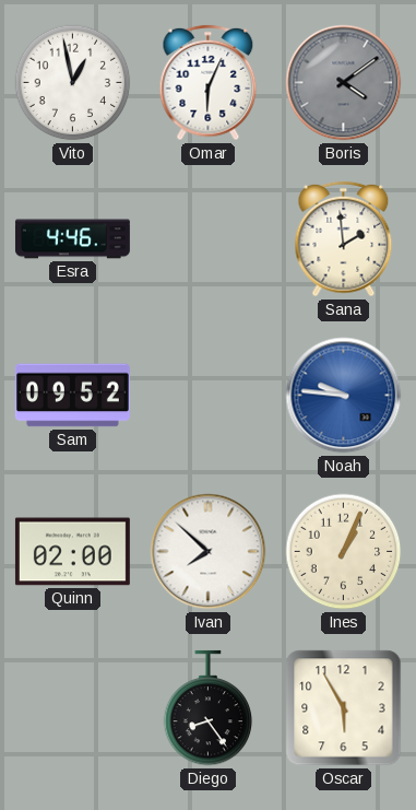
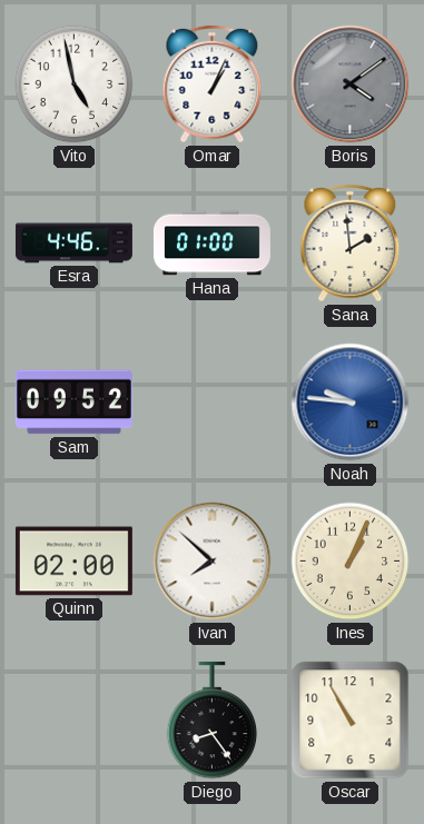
Vito: 12:58 -> 4:58 (75, 85)
Omar: 6:04 -> 1:04 (213, 85)
Hana: none -> 01:00 (211, 244)
Oscar: 5:55 -> 10:55 (351, 721)
